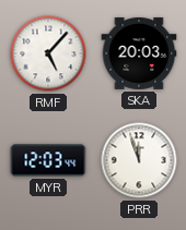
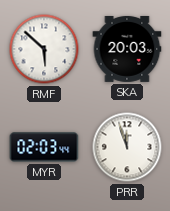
RMF: 5:07 -> 5:52 (44, 49)
MYR: 12:03 -> 02:03 (44, 147)
